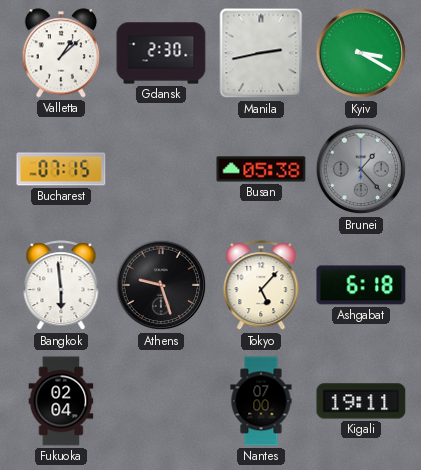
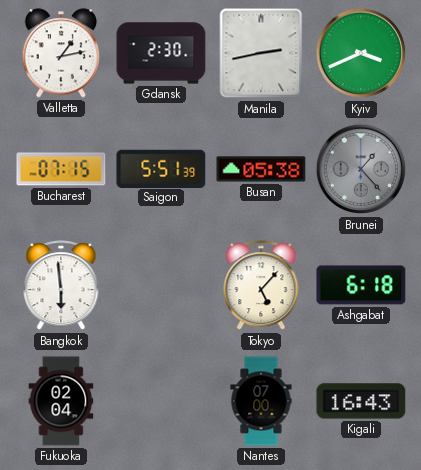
Valletta: 1:08 -> 1:13 (60, 53)
Kyiv: 3:20 -> 3:41 (361, 53)
Saigon: none -> 5:51 (161, 168)
Athens: 9:27 -> none (161, 285)
Kigali: 19:11 -> 16:43 (361, 401)
